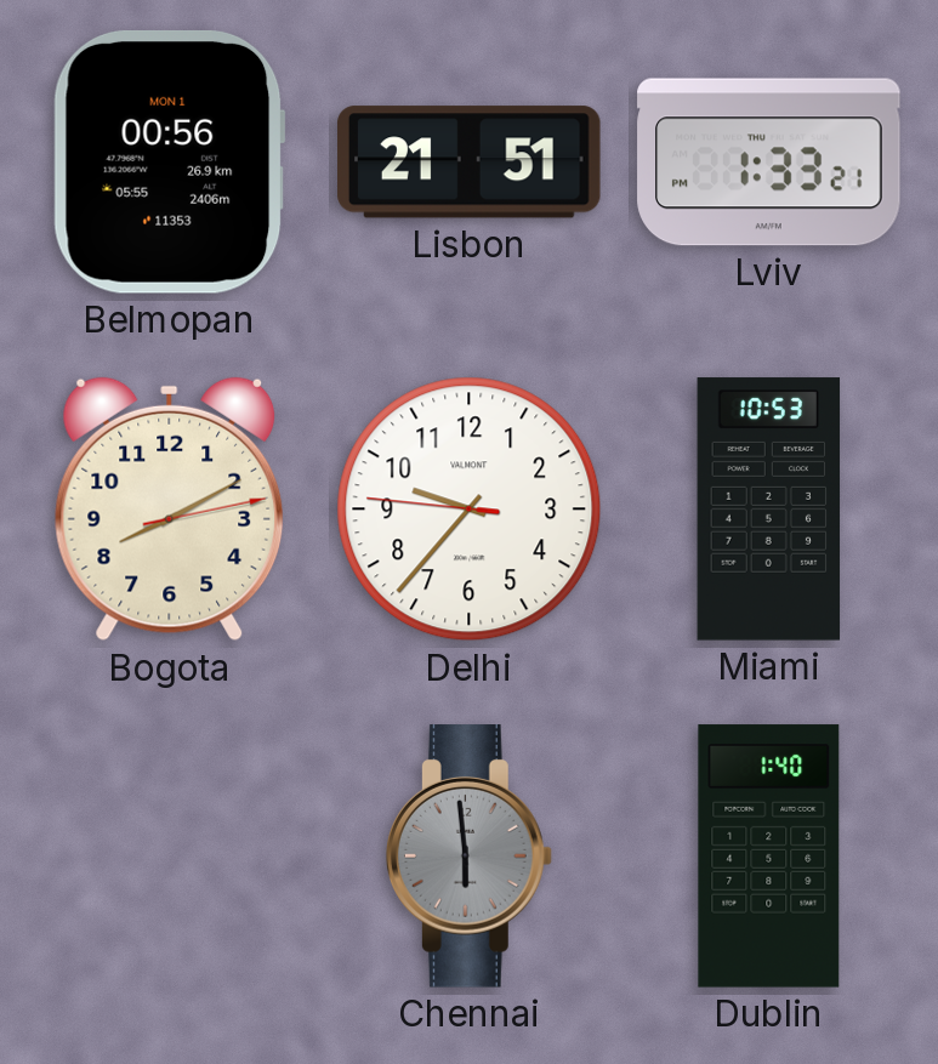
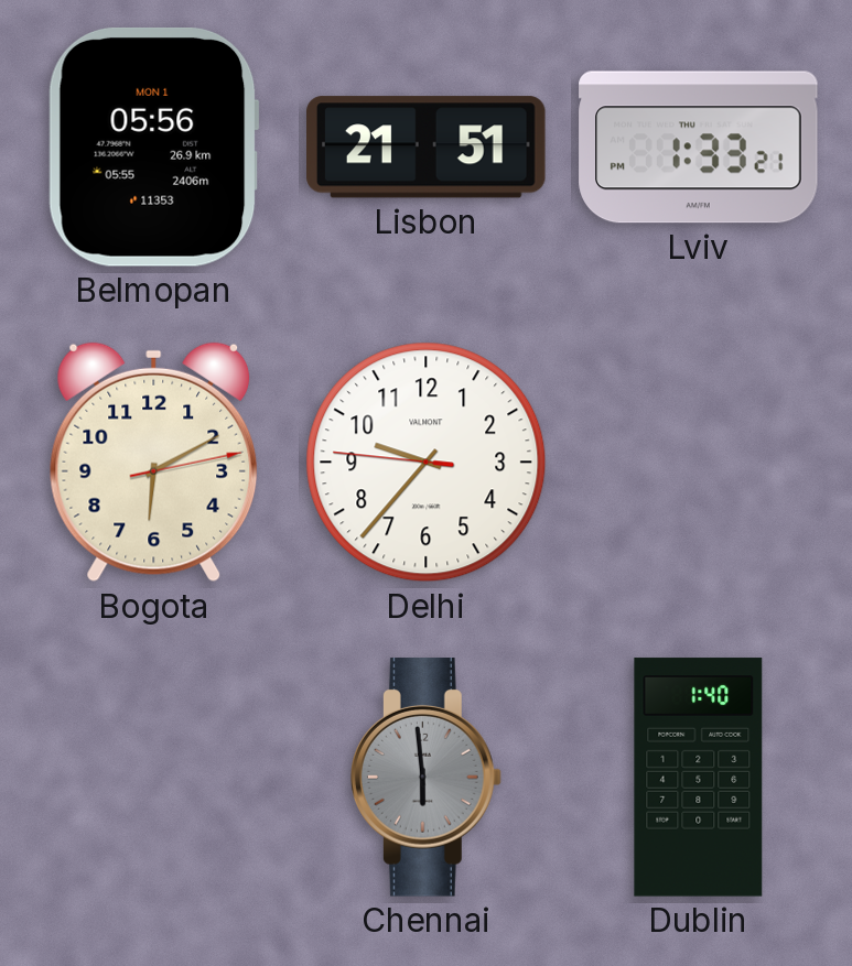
Belmopan: 00:56 -> 05:56 (153, 146)
Bogota: 8:10 -> 6:10 (154, 463)
Miami: 10:53 -> none (769, 510)
